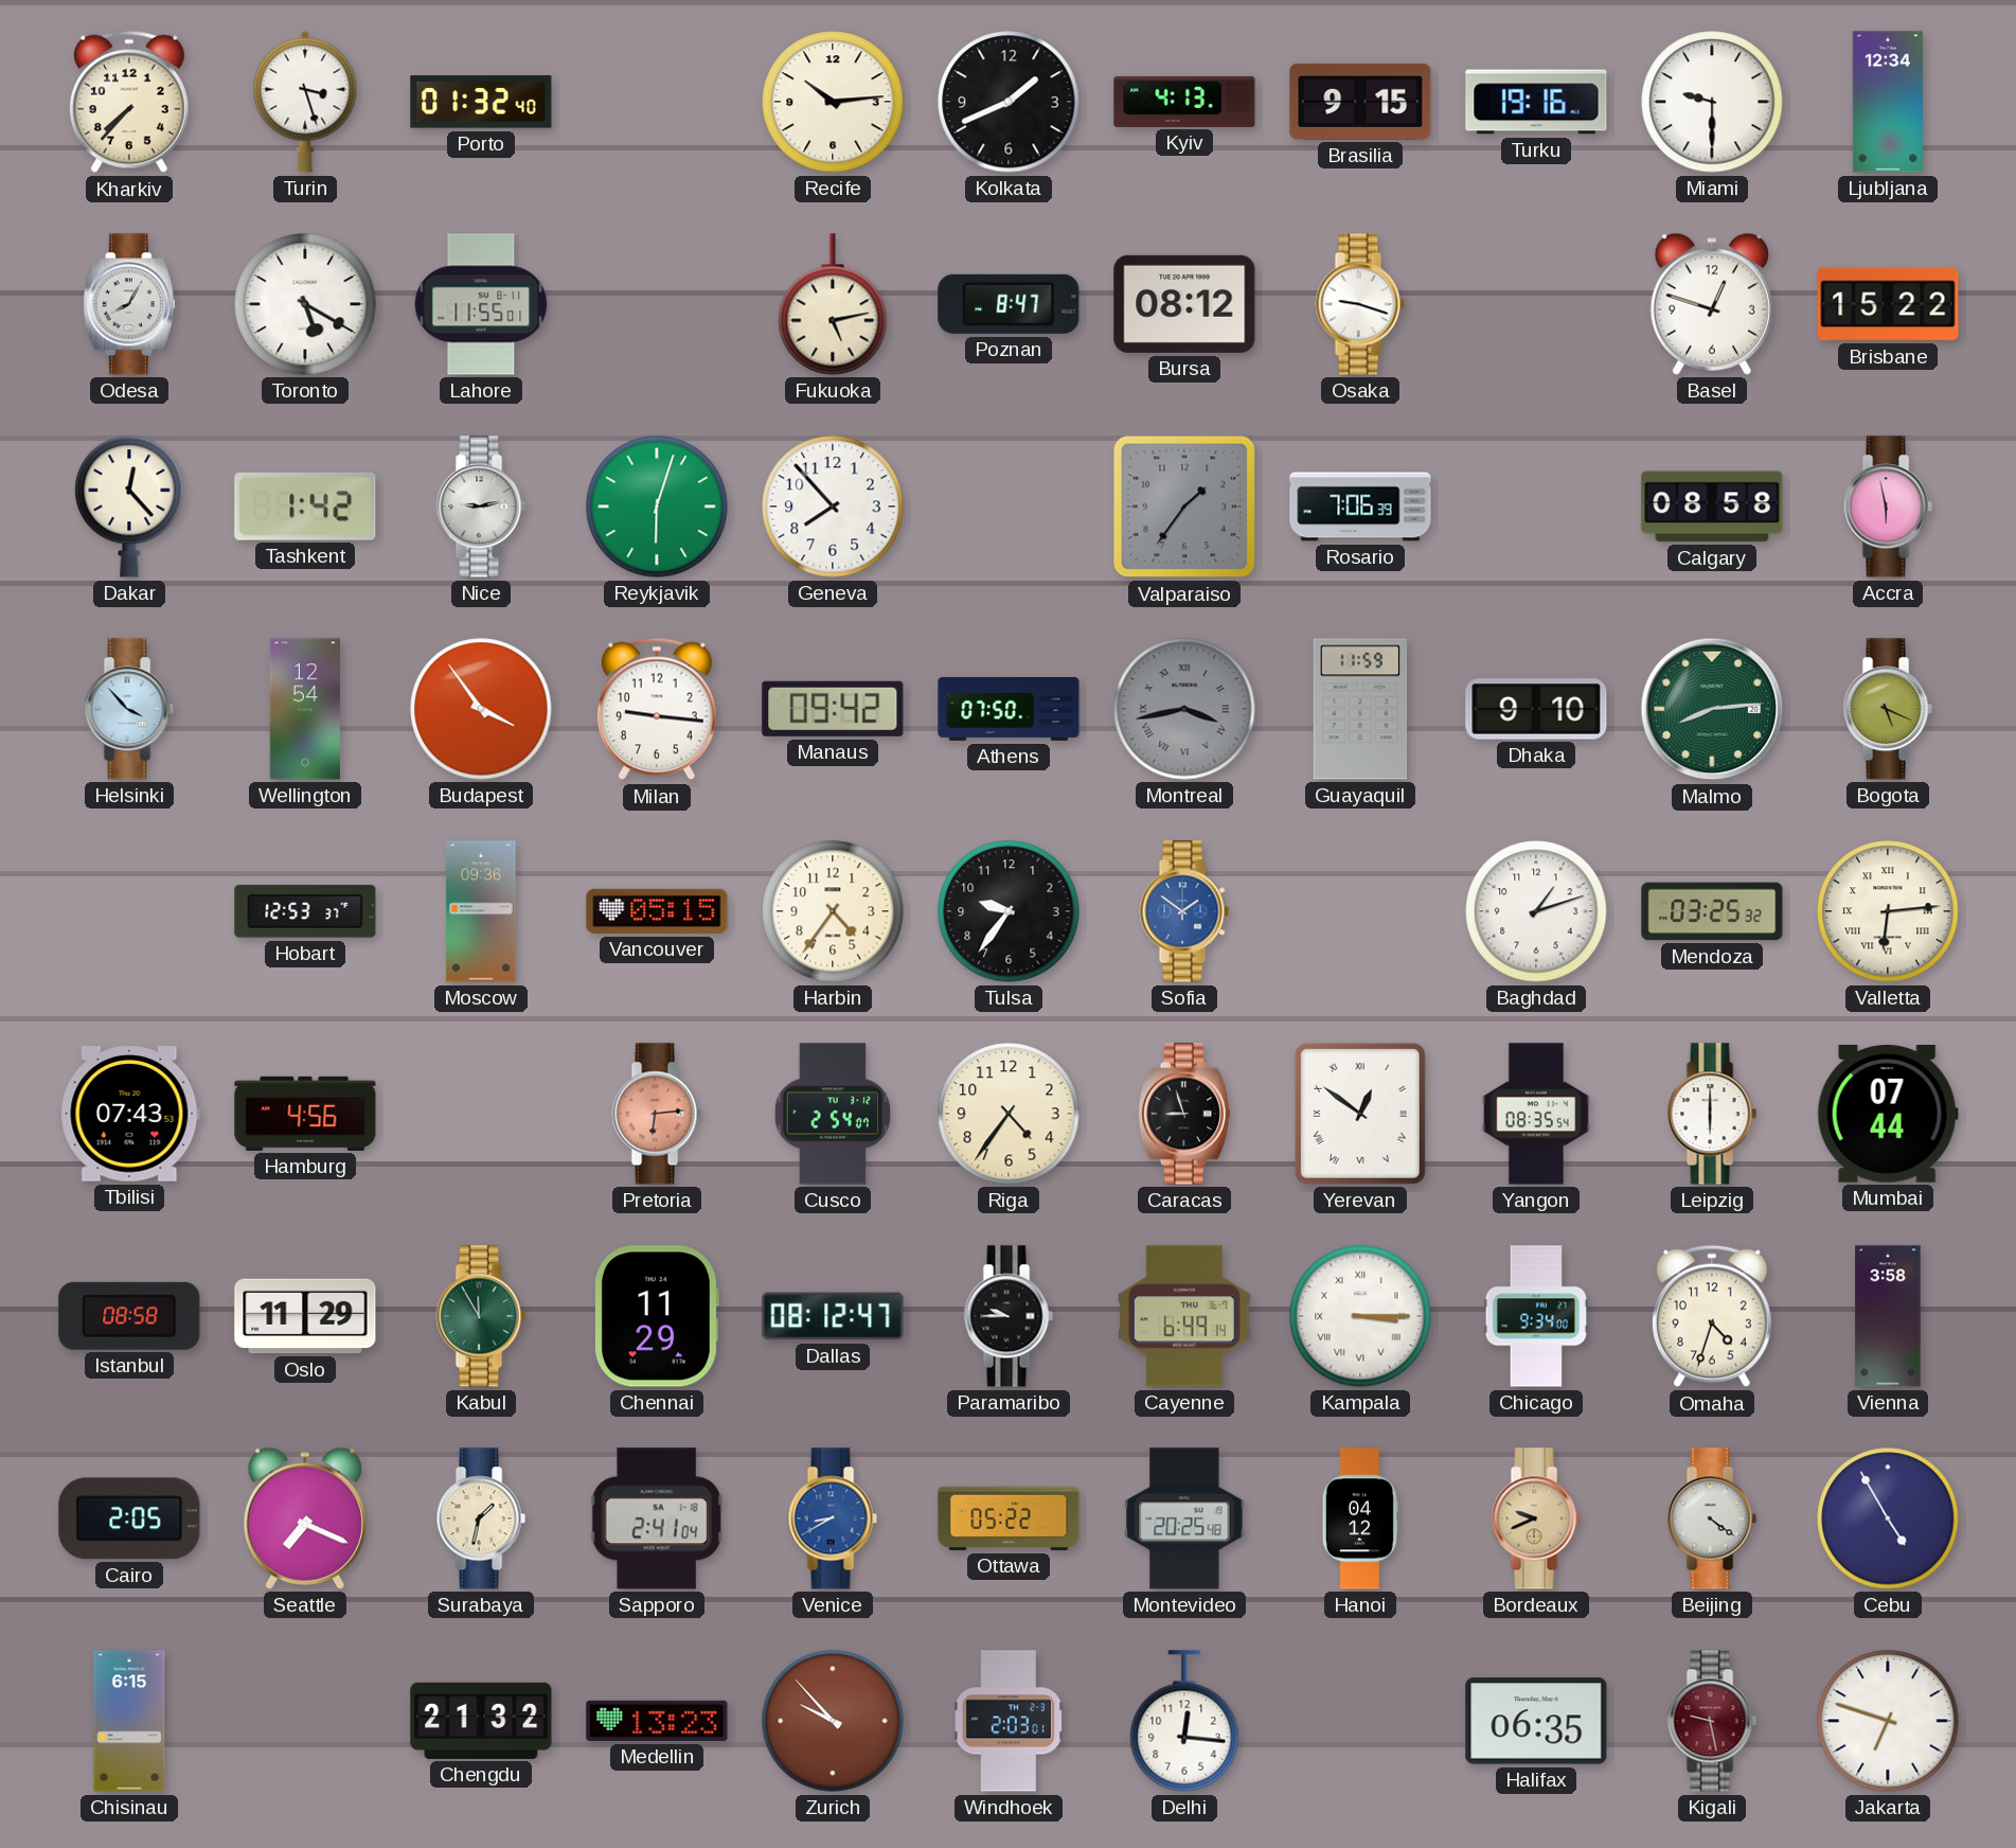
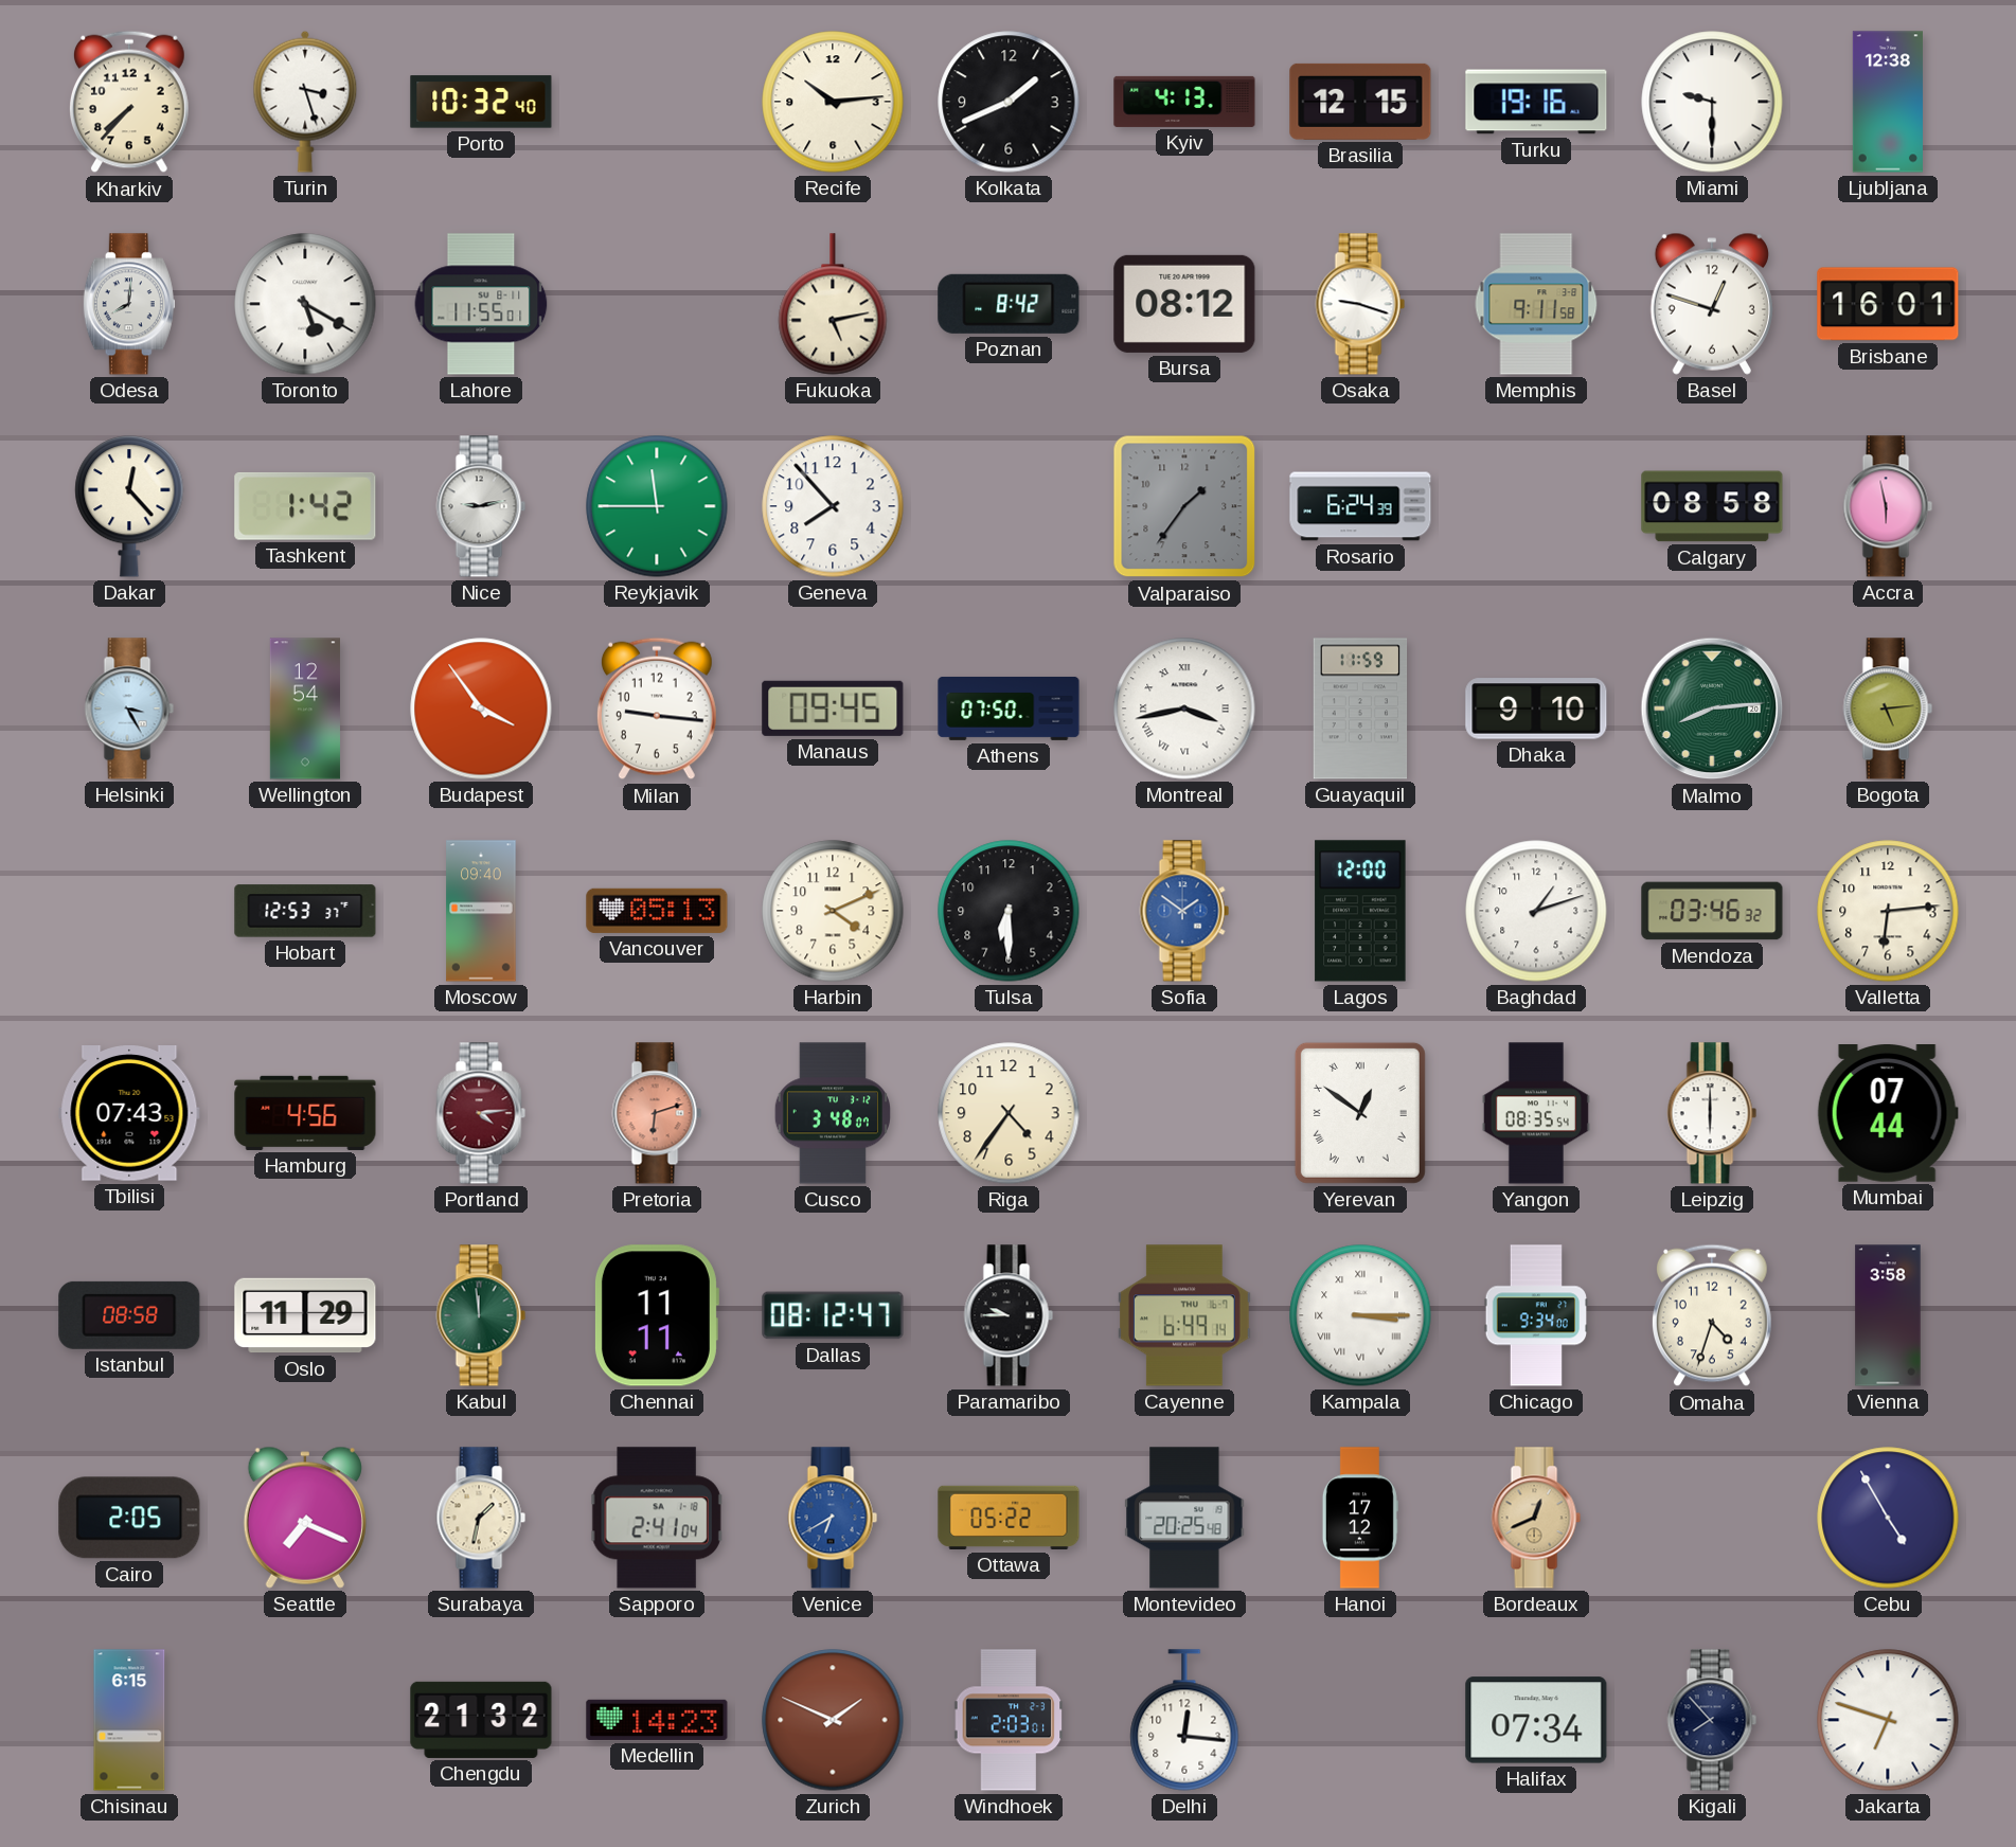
Porto: 01:32 -> 10:32 (481, 102)
Brasilia: 9:15 -> 12:15 (1360, 102)
Ljubljana: 12:34 -> 12:38 (1888, 102)
Odesa: 8:05 -> 8:01 (129, 304)
Poznan: 8:47 -> 8:42 (1009, 304)
Memphis: none -> 9:11 (1536, 304)
Brisbane: 15:22 -> 16:01 (1888, 304)
Reykjavik: 6:03 -> 11:45 (657, 506)
Rosario: 7:06 -> 6:24 (1360, 506)
Helsinki: 3:53 -> 3:25 (129, 709)
Manaus: 09:42 -> 09:45 (833, 709)
Montreal dial: grey -> white (1184, 709)
Bogota: 5:19 -> 5:14 (1888, 709)
Moscow: 09:36 -> 09:40 (481, 911)
Vancouver: 05:15 -> 05:13 (657, 911)
Harbin: 4:36 -> 4:11 (833, 911)
Tulsa: 9:36 -> 6:30 (1009, 911)
Lagos: none -> 12:00 (1360, 911)
Mendoza: 03:25 -> 03:46 (1712, 911)
Valletta numerals: Roman -> Arabic (1888, 911)
Portland: none -> 4:14 (481, 1113)
Pretoria: 6:14 -> 6:12 (657, 1113)
Cusco: 2:54 -> 3:48 (833, 1113)
Caracas: 8:57 -> none (1184, 1114)
Kabul: 11:55 -> 11:59 (481, 1315)
Chennai: 11:29 -> 11:11 (656, 1315)
Venice: 8:40 -> 6:40 (833, 1518)
Hanoi: 04:12 -> 17:12 (1360, 1518)
Bordeaux: 9:41 -> 12:41 (1536, 1518)
Beijing: 4:21 -> none (1712, 1518)
Medellin: 13:23 -> 14:23 (657, 1720)
Zurich: 9:53 -> 1:49 (833, 1720)
Halifax: 06:35 -> 07:34 (1536, 1720)
Kigali: 9:28 -> 7:53 (1712, 1720)
Kigali dial: burgundy -> navy (1712, 1720)
